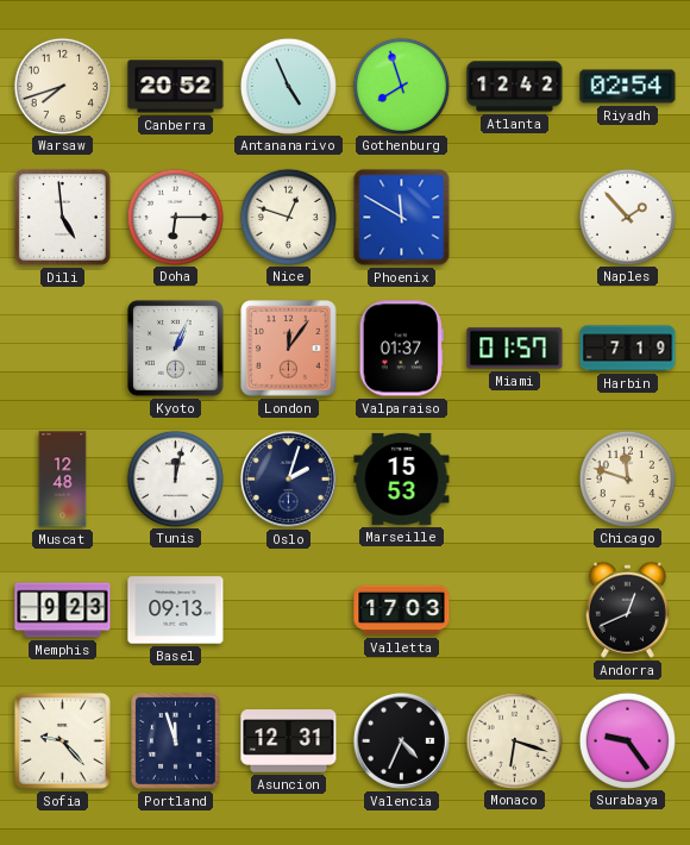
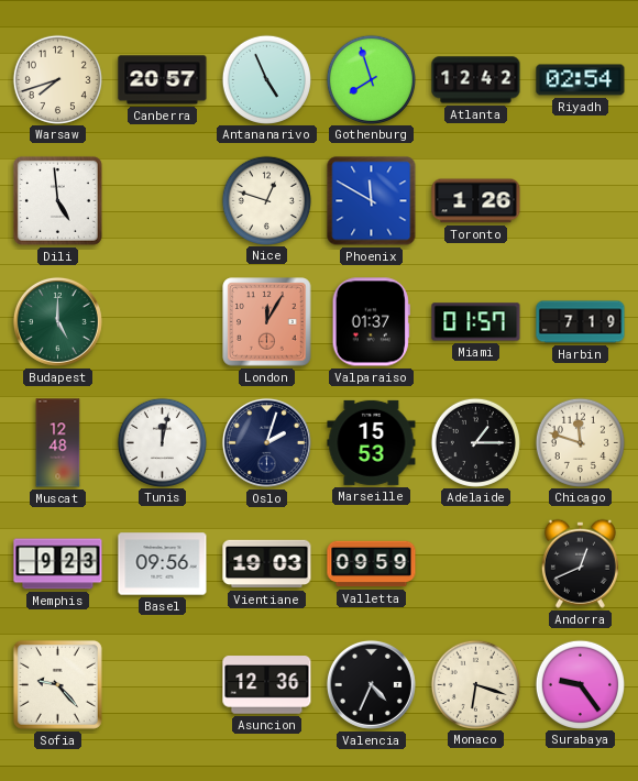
Canberra: 20:52 -> 20:57 (163, 80)
Doha: 6:15 -> none (175, 217)
Toronto: none -> 1:26 (476, 201)
Naples: 1:53 -> none (627, 217)
Budapest: none -> 5:00 (57, 321)
Kyoto: 1:04 -> none (176, 349)
London: 12:06 -> 12:05 (267, 322)
Adelaide: none -> 1:15 (475, 442)
Basel: 09:13 -> 09:56 (163, 564)
Vientiane: none -> 19:03 (267, 564)
Valletta: 17:03 -> 09:59 (372, 564)
Portland: 11:57 -> none (176, 741)
Asuncion: 12:31 -> 12:36 (267, 685)
